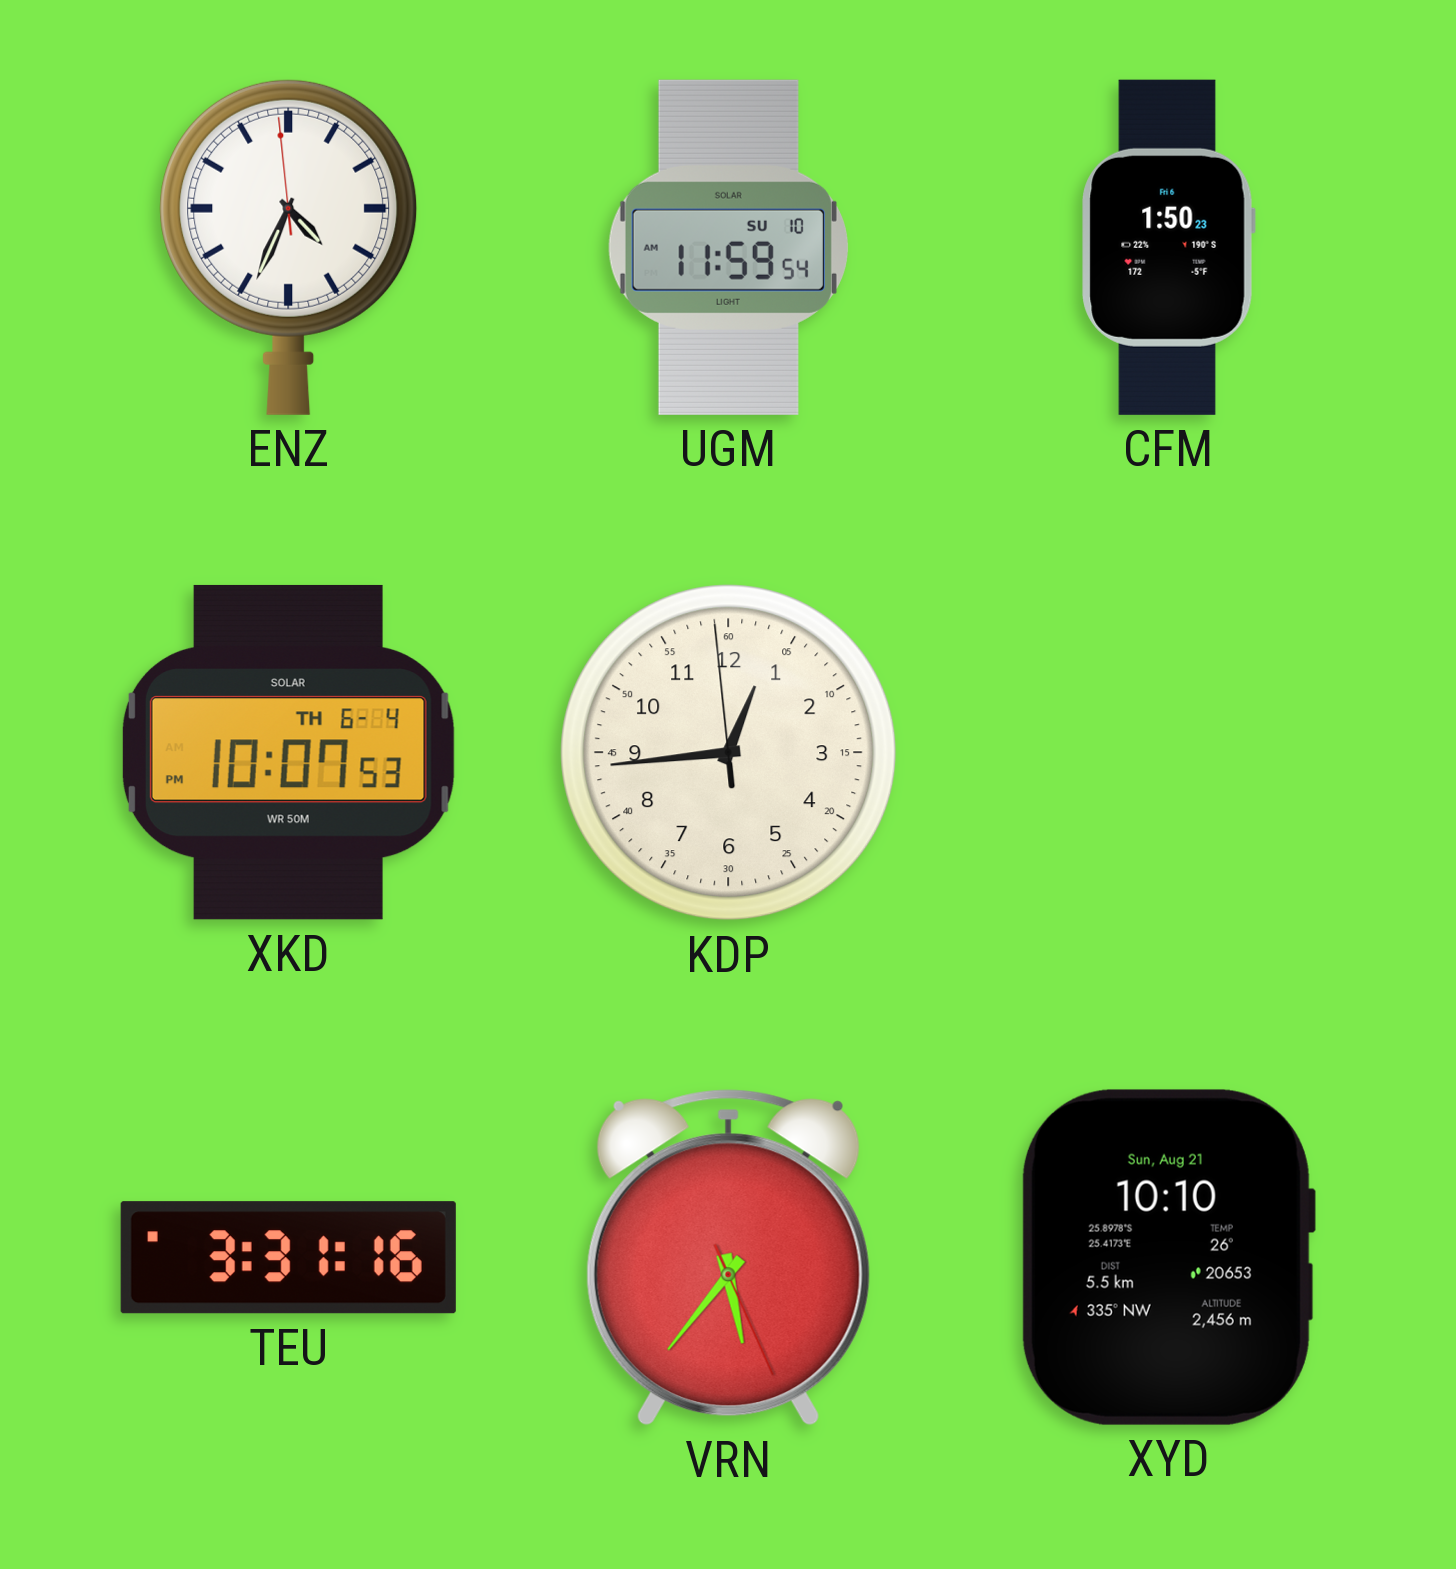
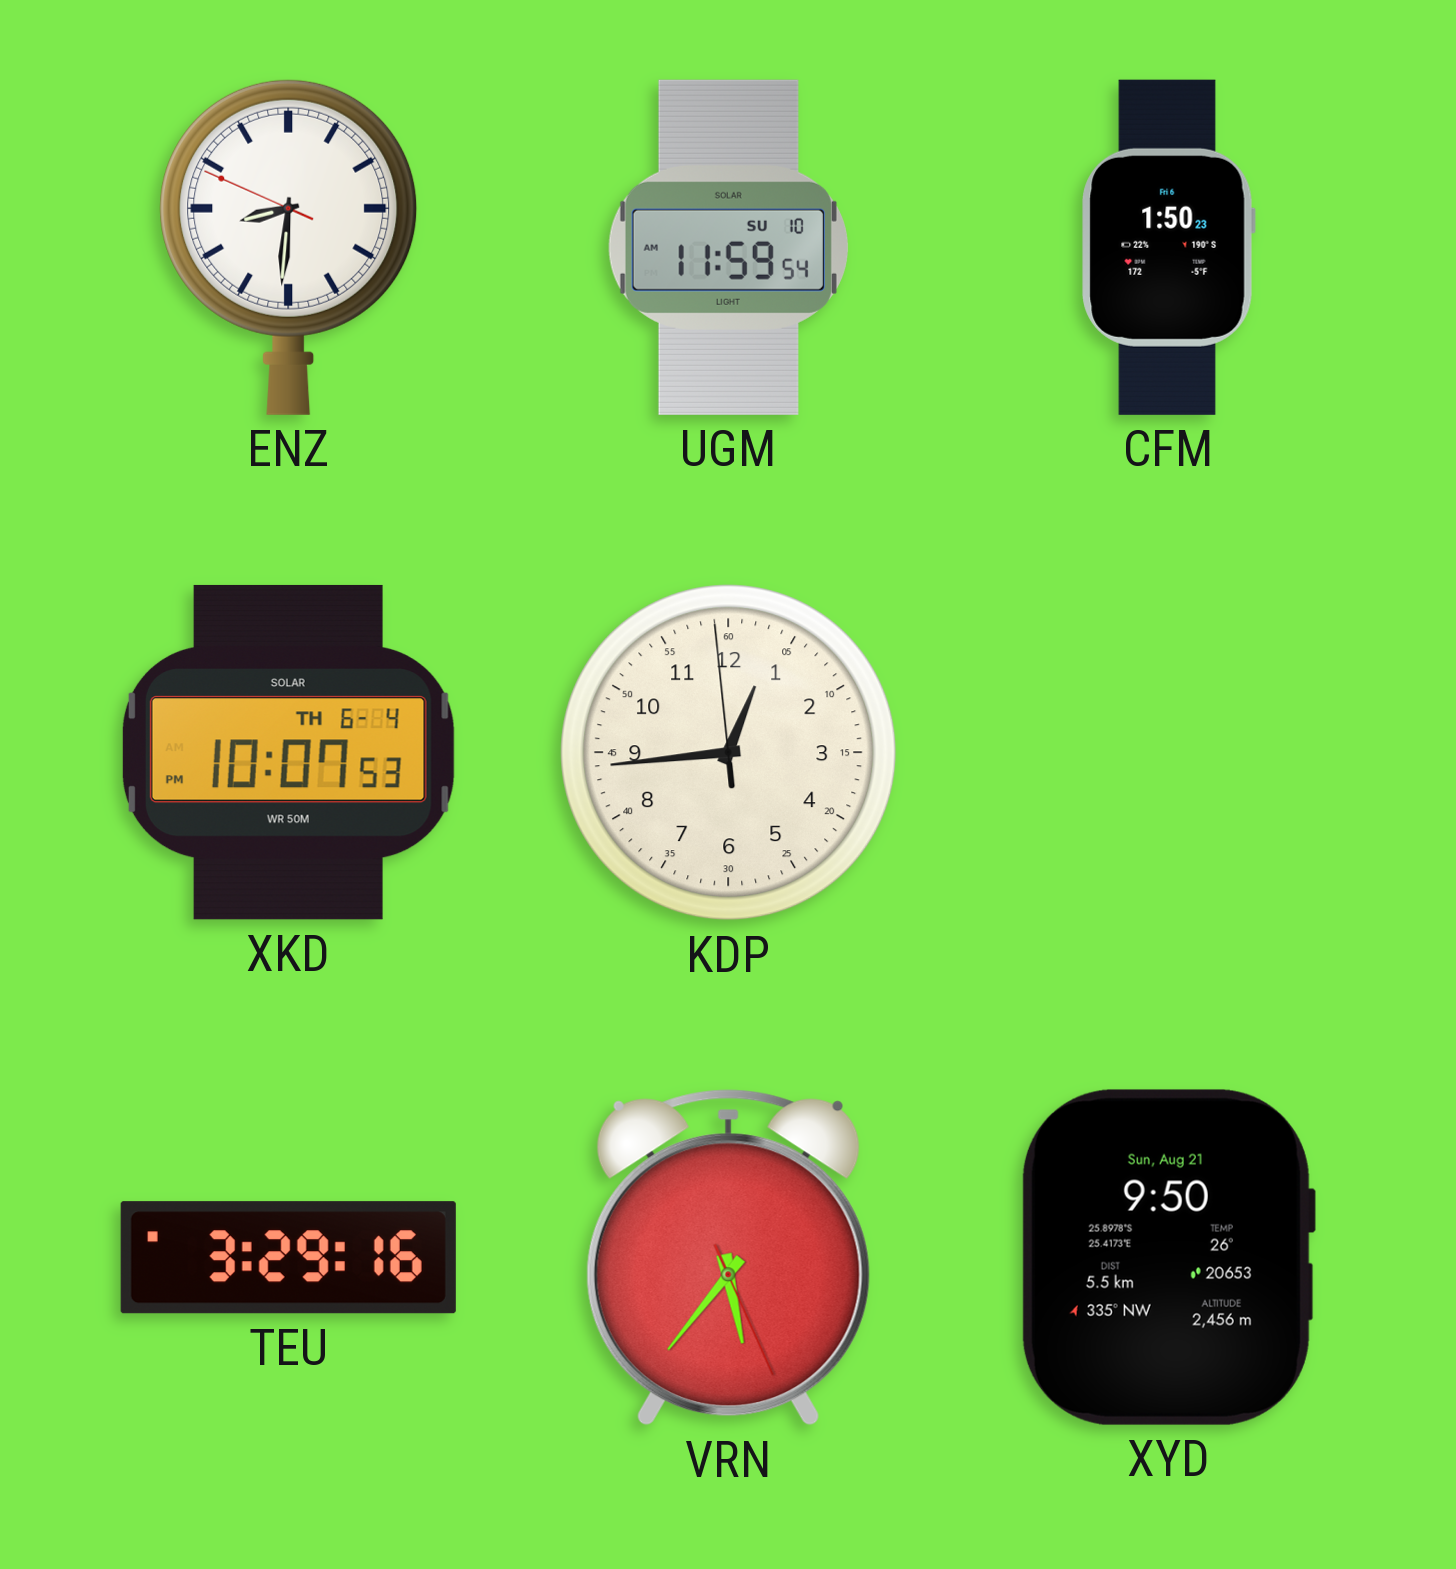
ENZ: 4:33 -> 8:30 (289, 247)
TEU: 3:31 -> 3:29 (288, 1258)
XYD: 10:10 -> 9:50 (1168, 1257)
